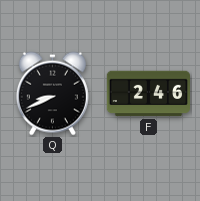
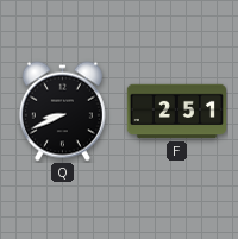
F: 2:46 -> 2:51 (176, 112)
